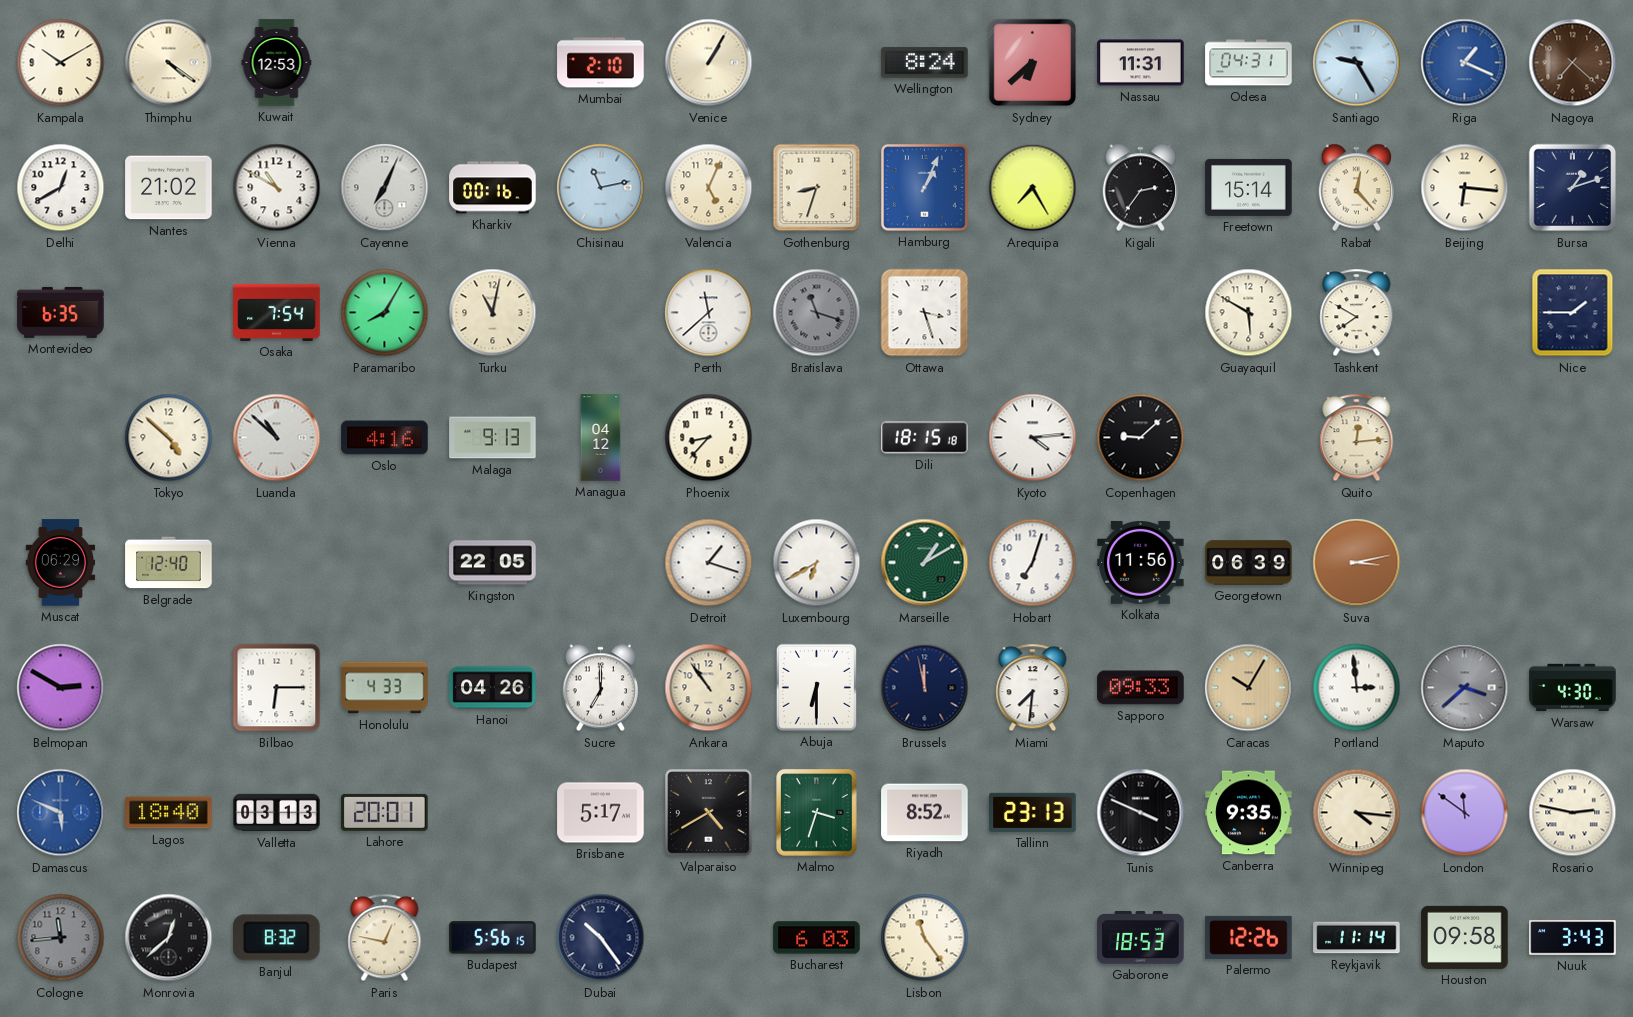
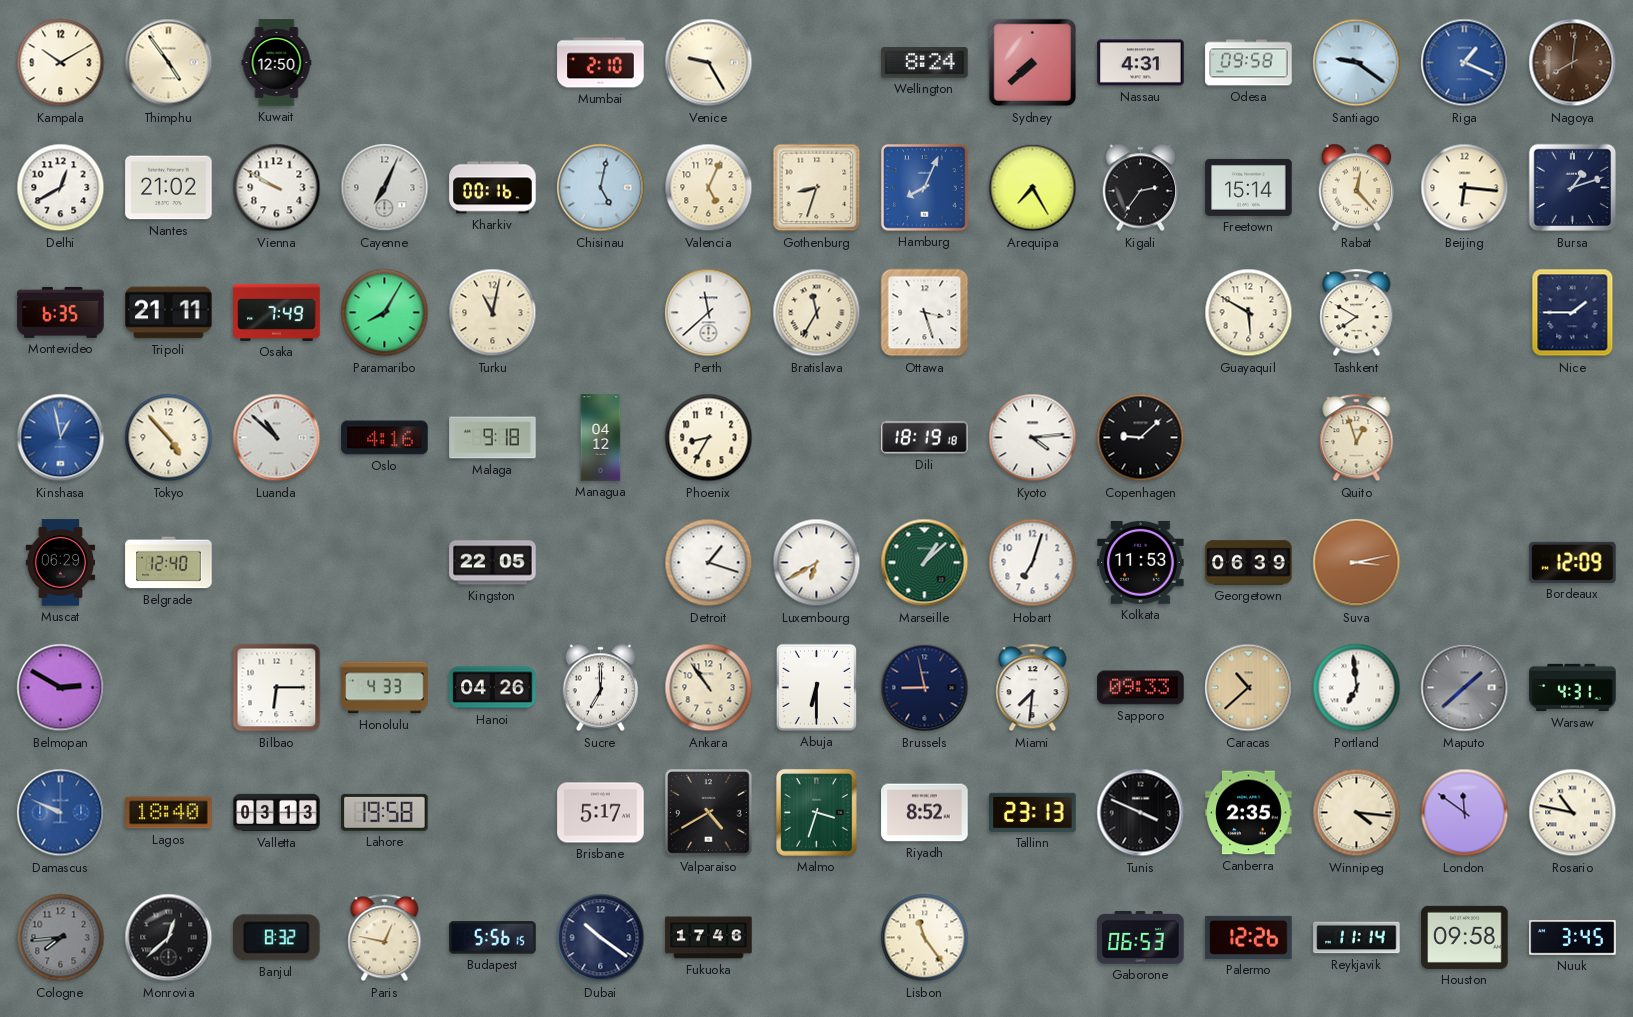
Thimphu: 4:21 -> 4:54 (169, 63)
Kuwait: 12:53 -> 12:50 (277, 63)
Venice: 1:05 -> 9:25 (709, 63)
Sydney: 6:38 -> 7:38 (1033, 63)
Nassau: 11:31 -> 4:31 (1141, 63)
Odesa: 04:31 -> 09:58 (1249, 63)
Santiago: 9:25 -> 9:21 (1357, 63)
Nagoya: 7:22 -> 8:01 (1573, 63)
Vienna: 10:50 -> 9:50 (277, 188)
Chisinau: 11:13 -> 5:02 (601, 188)
Hamburg: 1:04 -> 8:04 (925, 188)
Tripoli: none -> 21:11 (169, 313)
Osaka: 7:54 -> 7:49 (277, 312)
Bratislava: 11:18 -> 11:35 (817, 313)
Bratislava dial: grey -> cream (817, 313)
Kinshasa: none -> 12:58 (61, 438)
Tokyo: 4:52 -> 4:53 (169, 438)
Malaga: 9:13 -> 9:18 (493, 438)
Phoenix: 8:37 -> 8:35 (709, 438)
Dili: 18:15 -> 18:19 (925, 438)
Quito: 12:14 -> 12:57 (1357, 438)
Marseille: 1:10 -> 1:08 (925, 563)
Kolkata: 11:56 -> 11:53 (1141, 562)
Bordeaux: none -> 12:09 (1573, 562)
Brussels: 11:58 -> 8:58 (925, 688)
Caracas: 10:05 -> 10:38 (1249, 688)
Portland: 2:59 -> 6:59 (1357, 688)
Maputo: 3:38 -> 1:38 (1465, 688)
Warsaw: 4:30 -> 4:31 (1573, 688)
Damascus: 5:49 -> 9:49 (61, 813)
Lahore: 20:01 -> 19:58 (385, 812)
Canberra: 9:35 -> 2:35 (1249, 813)
Rosario: 2:47 -> 10:47 (1573, 813)
Cologne: 11:44 -> 7:44 (61, 938)
Dubai: 10:24 -> 10:21 (601, 938)
Fukuoka: none -> 17:46 (709, 938)
Bucharest: 6:03 -> none (817, 938)
Gaborone: 18:53 -> 06:53 (1141, 938)
Nuuk: 3:43 -> 3:45 (1573, 938)
